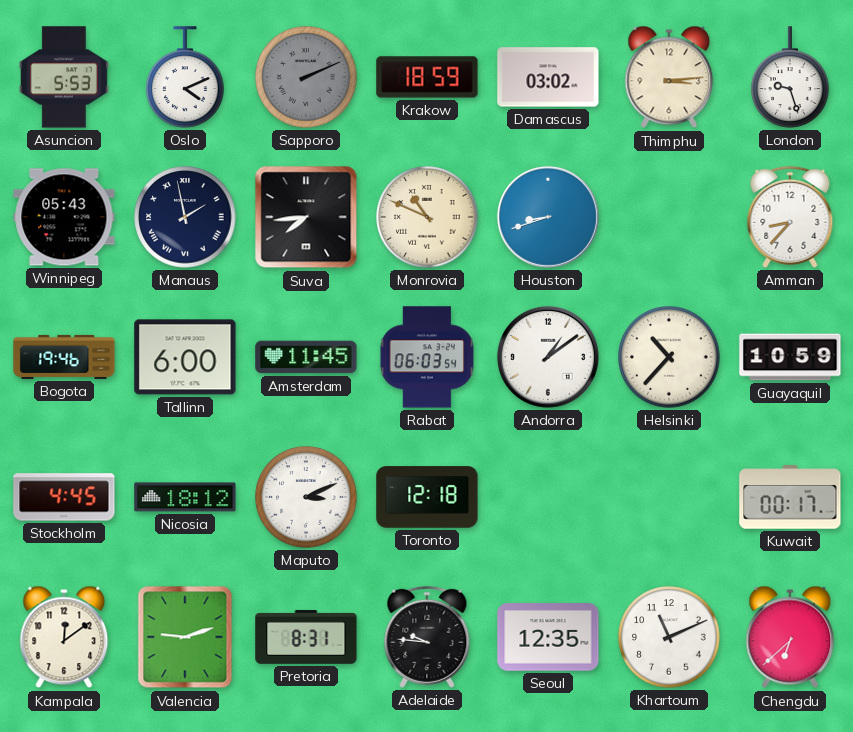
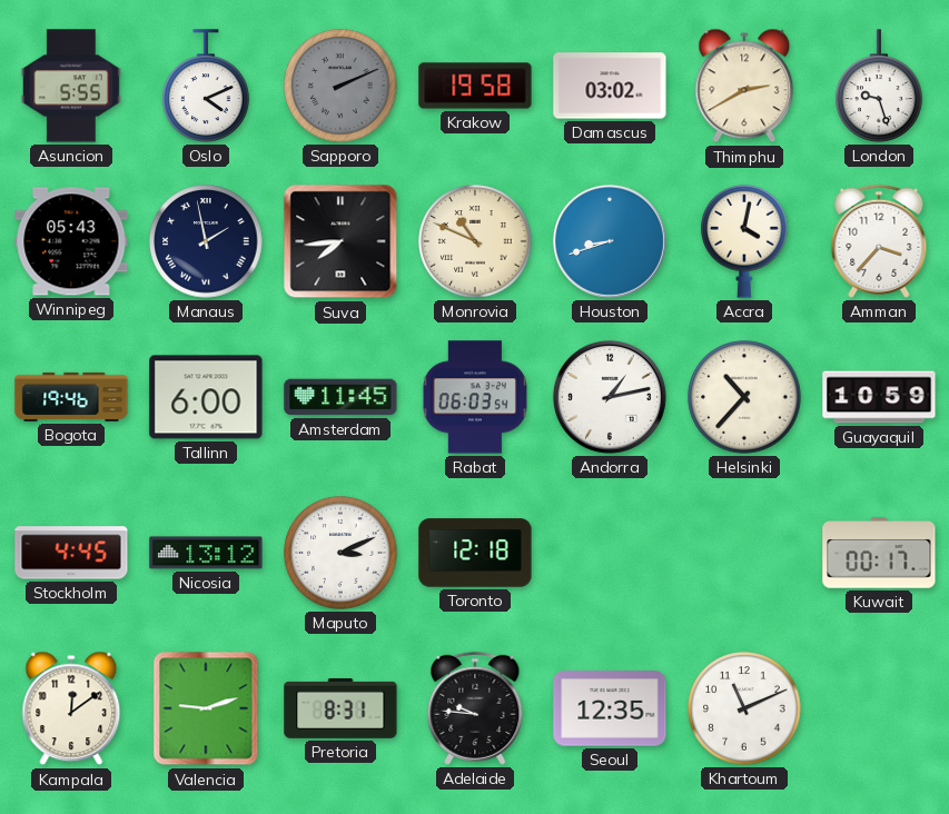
Asuncion: 5:53 -> 5:55 (71, 86)
Krakow: 18:59 -> 19:58 (475, 86)
Thimphu: 3:14 -> 2:40 (744, 86)
Accra: none -> 4:02 (744, 241)
Amman: 8:37 -> 3:37 (879, 241)
Andorra: 1:09 -> 1:13 (610, 397)
Nicosia: 18:12 -> 13:12 (206, 553)
Chengdu: 6:38 -> none (790, 637)
